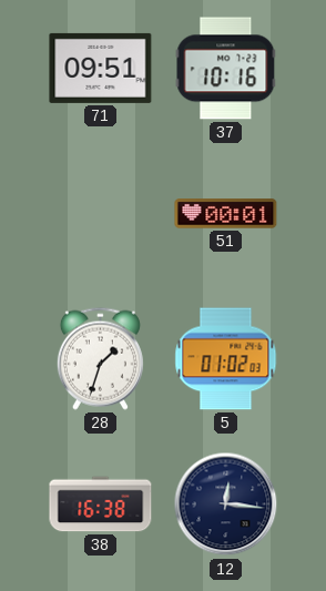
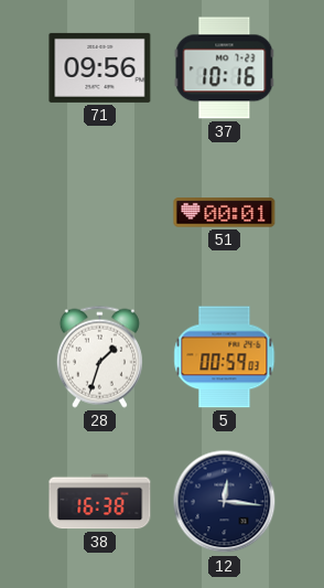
71: 09:51 -> 09:56 (100, 67)
5: 01:02 -> 00:59 (225, 357)
